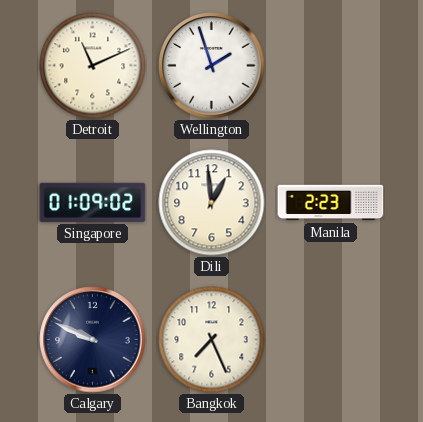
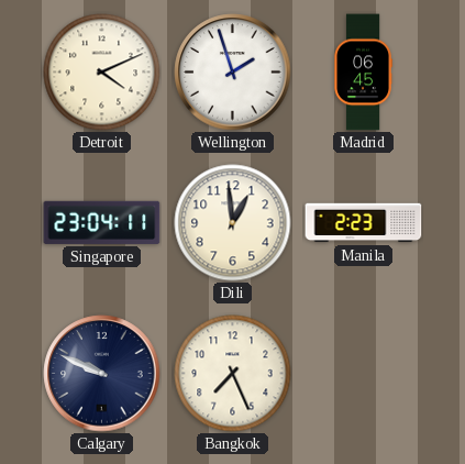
Detroit: 11:11 -> 4:11 (102, 73)
Madrid: none -> 06:45 (363, 73)
Singapore: 01:09 -> 23:04 (102, 222)
